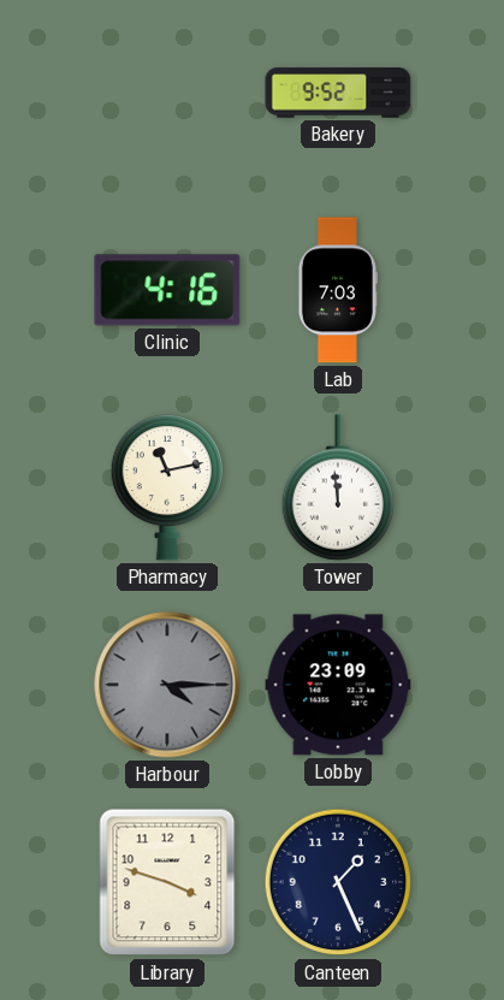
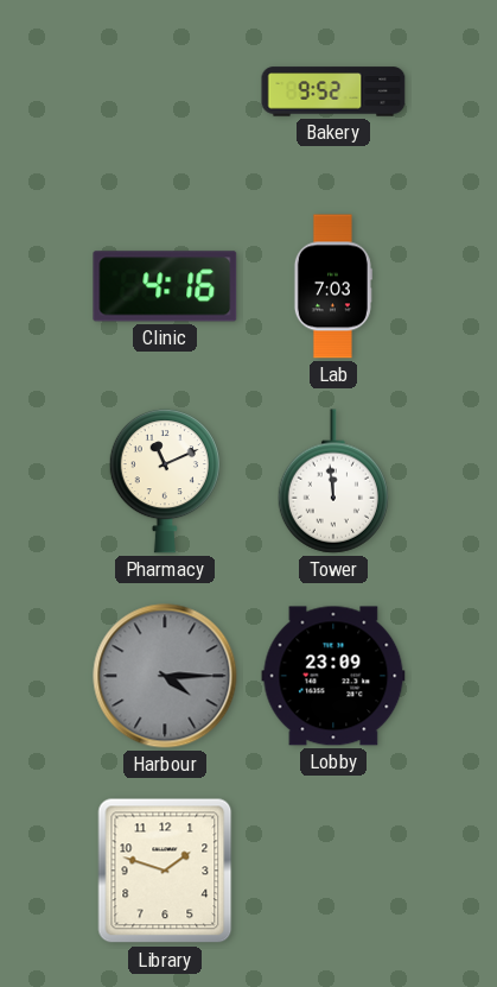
Pharmacy: 11:13 -> 11:11 (164, 481)
Library: 3:48 -> 1:48 (165, 871)
Canteen: 1:26 -> none (338, 882)
